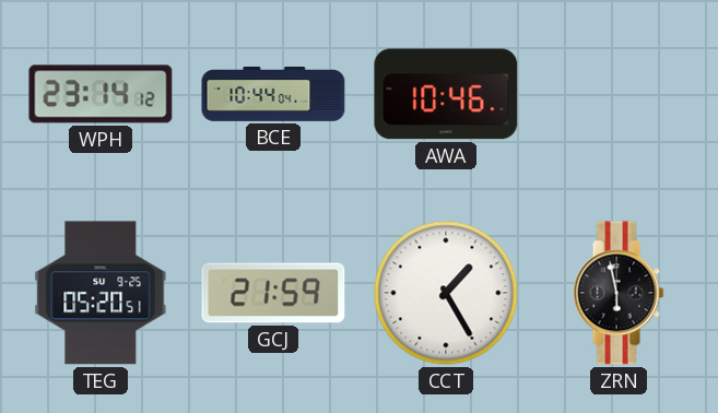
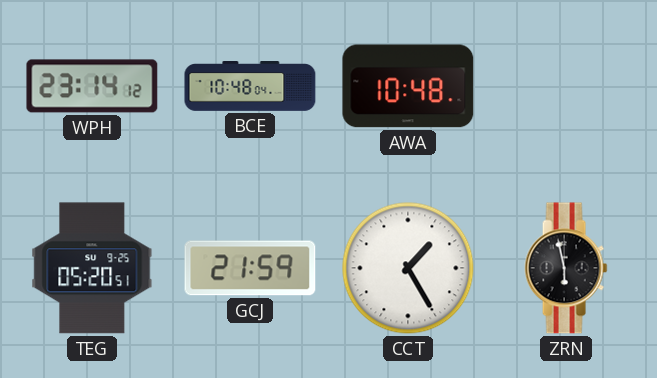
BCE: 10:44 -> 10:48 (250, 87)
AWA: 10:46 -> 10:48 (408, 86)
